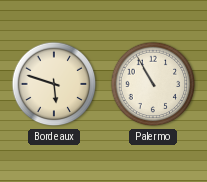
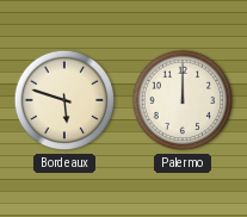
Palermo: 10:55 -> 12:00 (183, 100)
